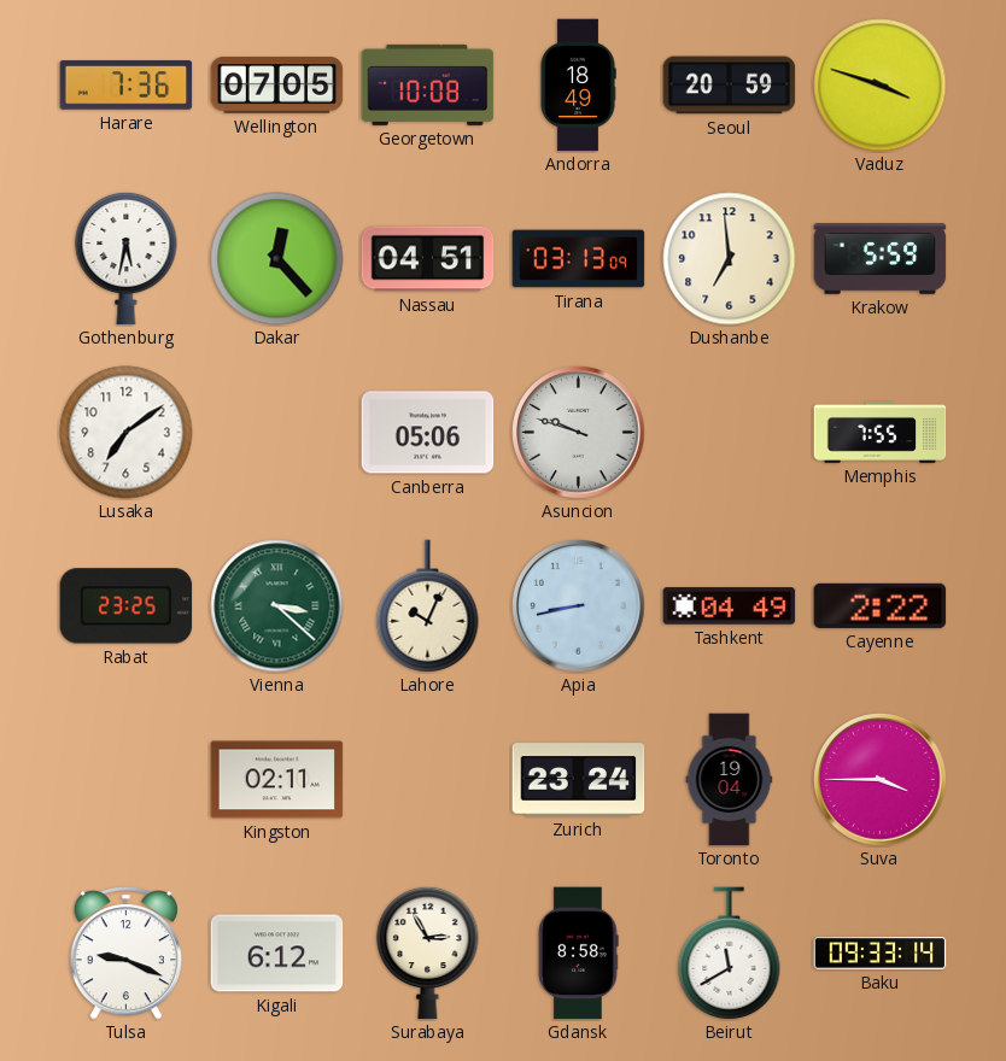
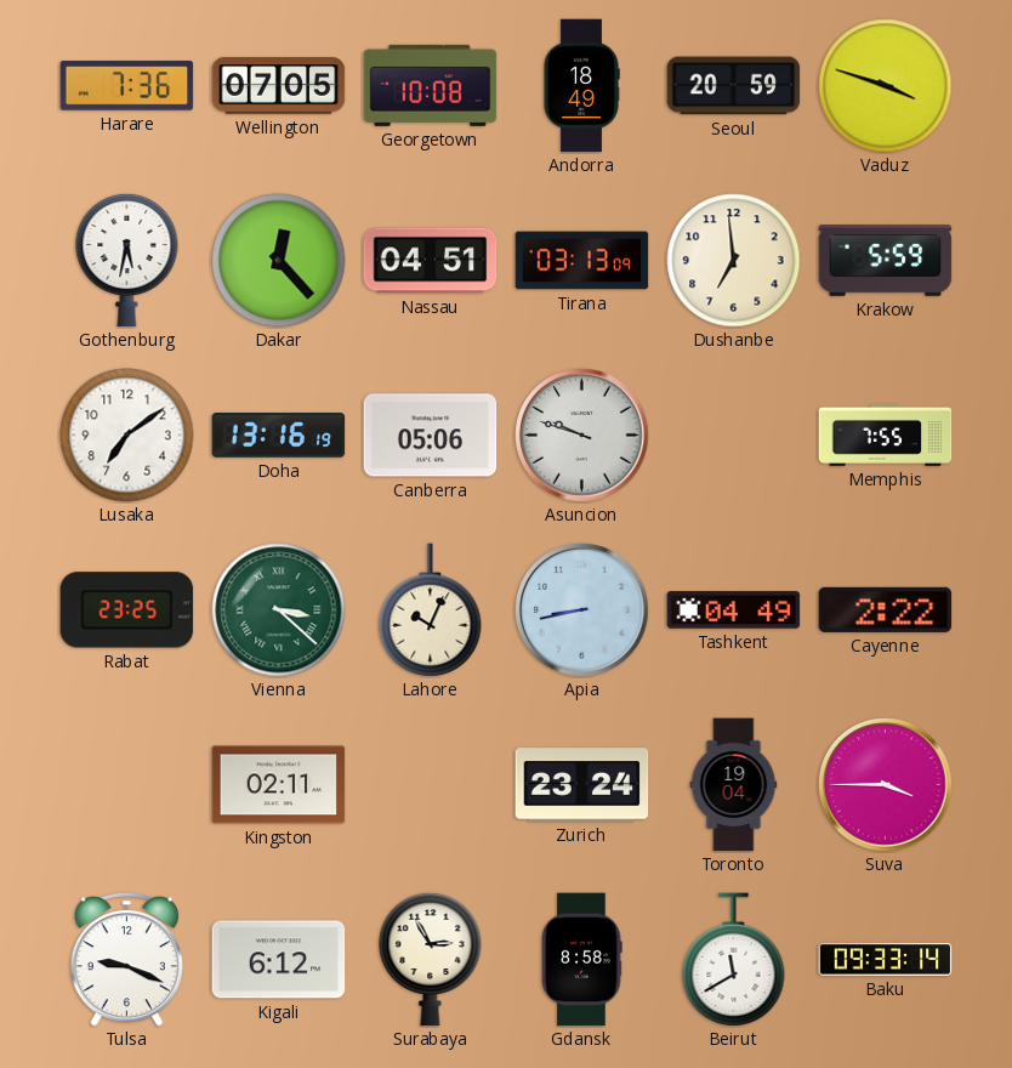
Doha: none -> 13:16 (279, 436)
